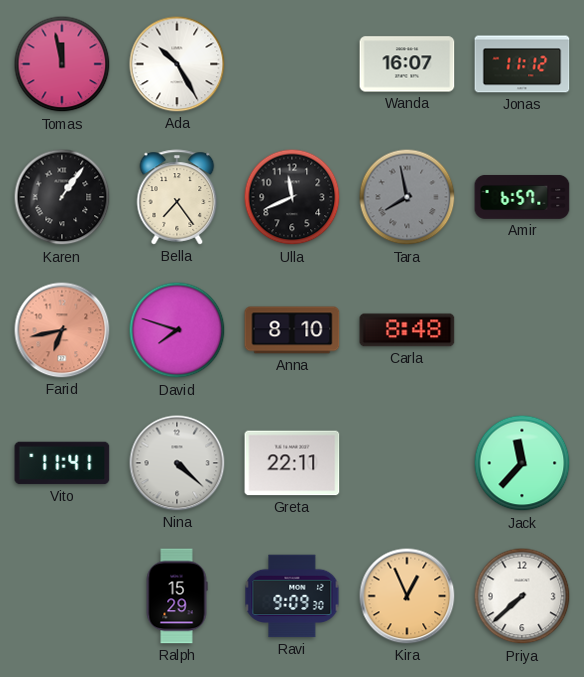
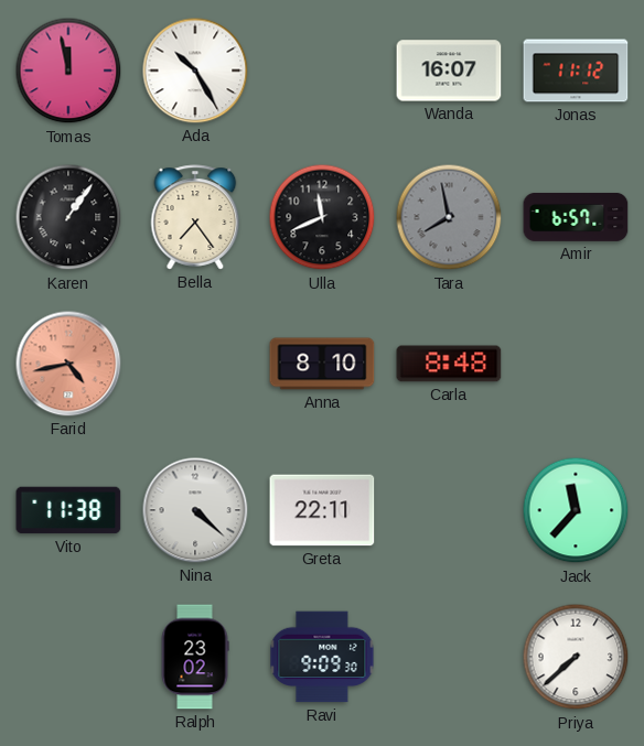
Farid: 6:43 -> 4:43 (68, 364)
David: 7:48 -> none (177, 330)
Vito: 11:41 -> 11:38 (68, 510)
Ralph: 15:29 -> 23:02 (195, 657)
Kira: 12:56 -> none (407, 596)
